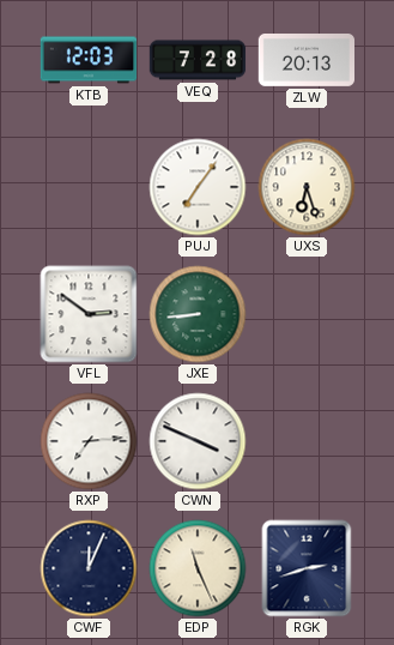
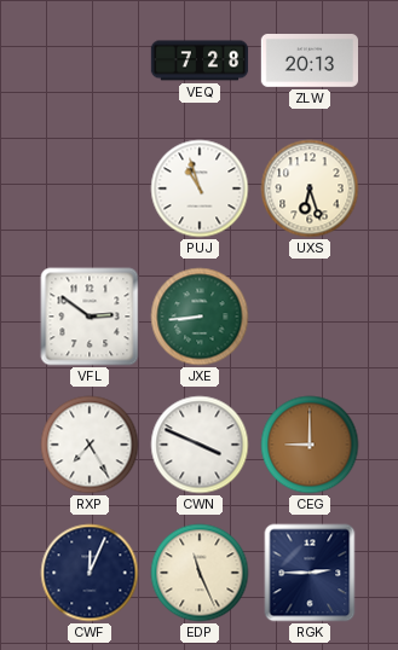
KTB: 12:03 -> none (89, 60)
PUJ: 7:06 -> 10:57 (200, 188)
RXP: 7:14 -> 7:25 (90, 445)
CEG: none -> 9:00 (310, 445)
RGK: 2:42 -> 2:45 (310, 573)
